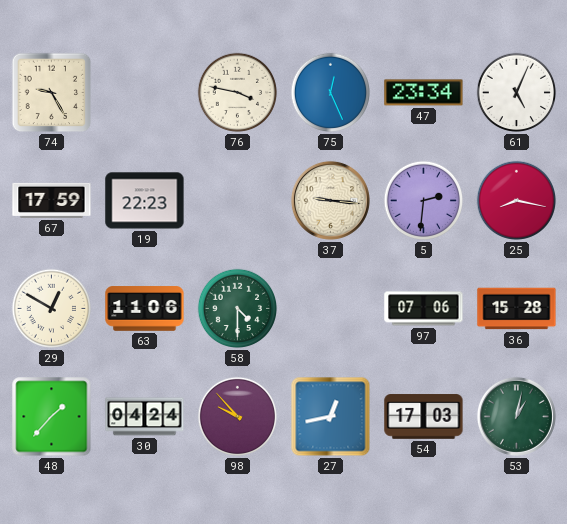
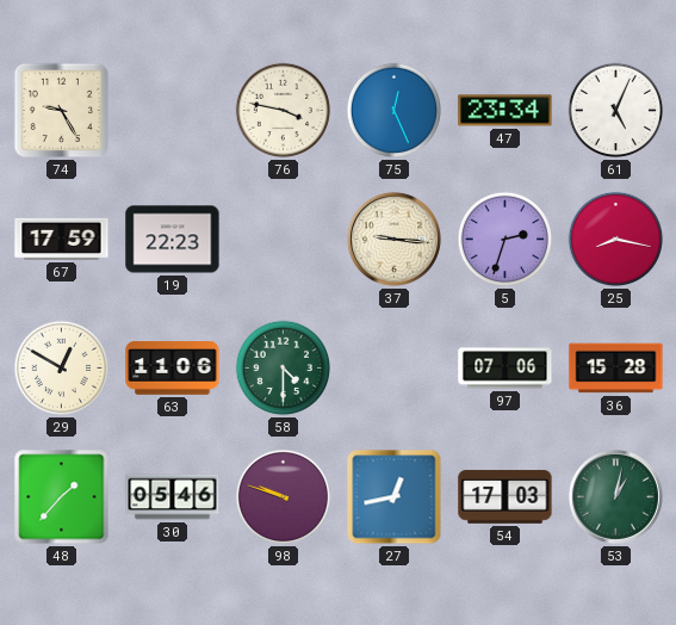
5: 2:31 -> 2:33 (506, 240)
30: 04:24 -> 05:46 (173, 497)
98: 9:53 -> 9:48 (284, 497)
